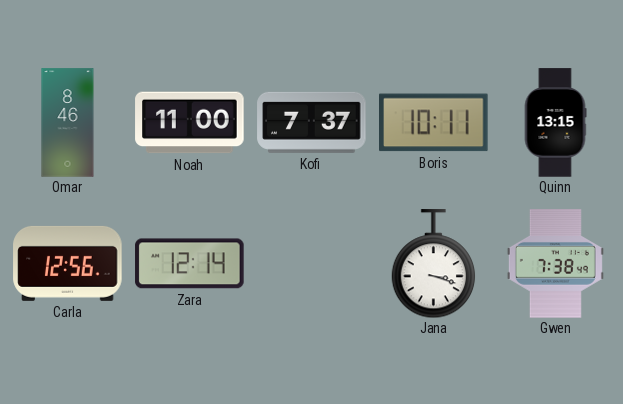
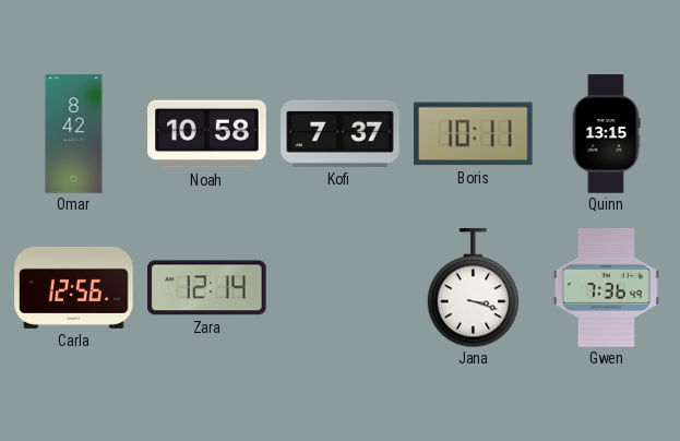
Omar: 8:46 -> 8:42 (74, 134)
Noah: 11:00 -> 10:58 (207, 134)
Gwen: 7:38 -> 7:36 (606, 288)
